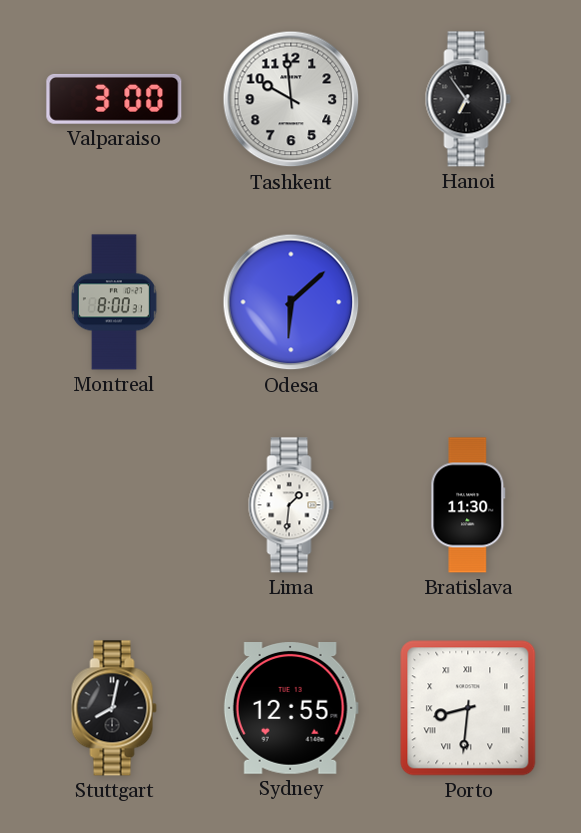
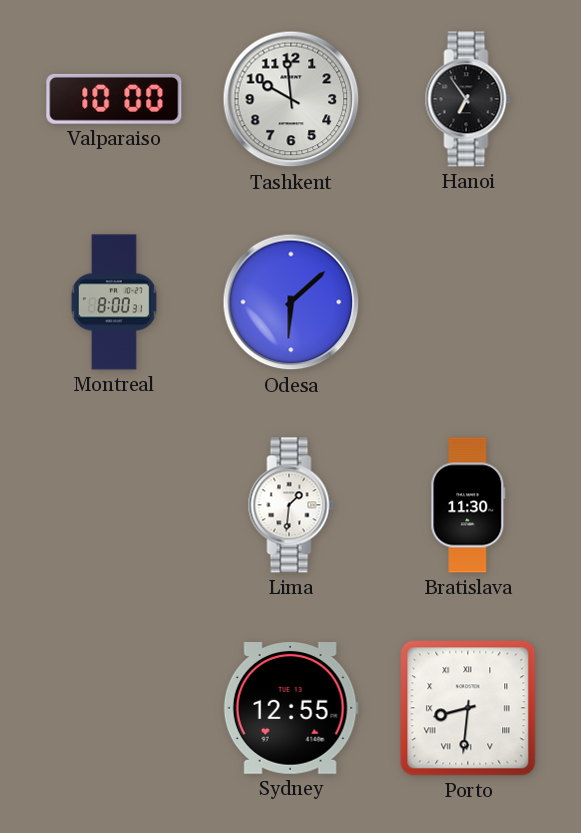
Valparaiso: 3:00 -> 10:00 (114, 99)
Stuttgart: 8:02 -> none (114, 708)
